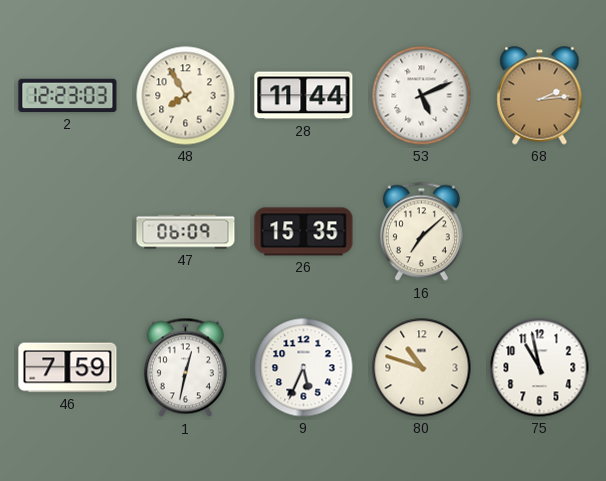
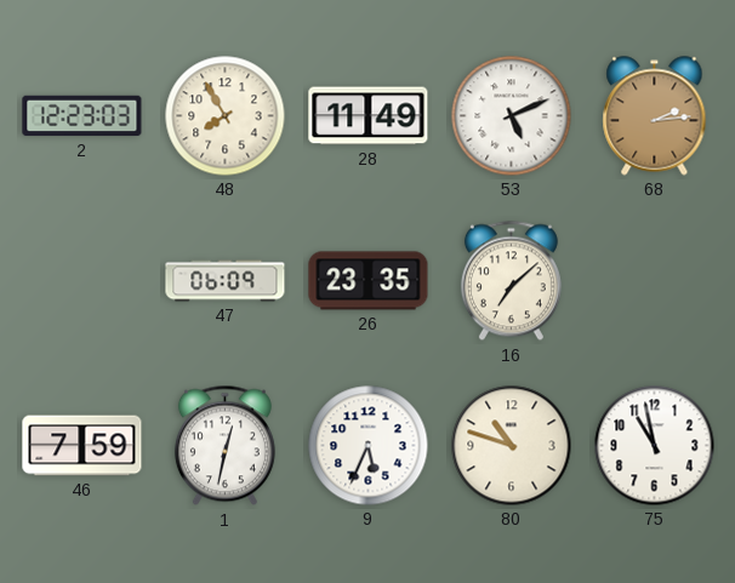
28: 11:44 -> 11:49 (369, 116)
26: 15:35 -> 23:35 (369, 281)
